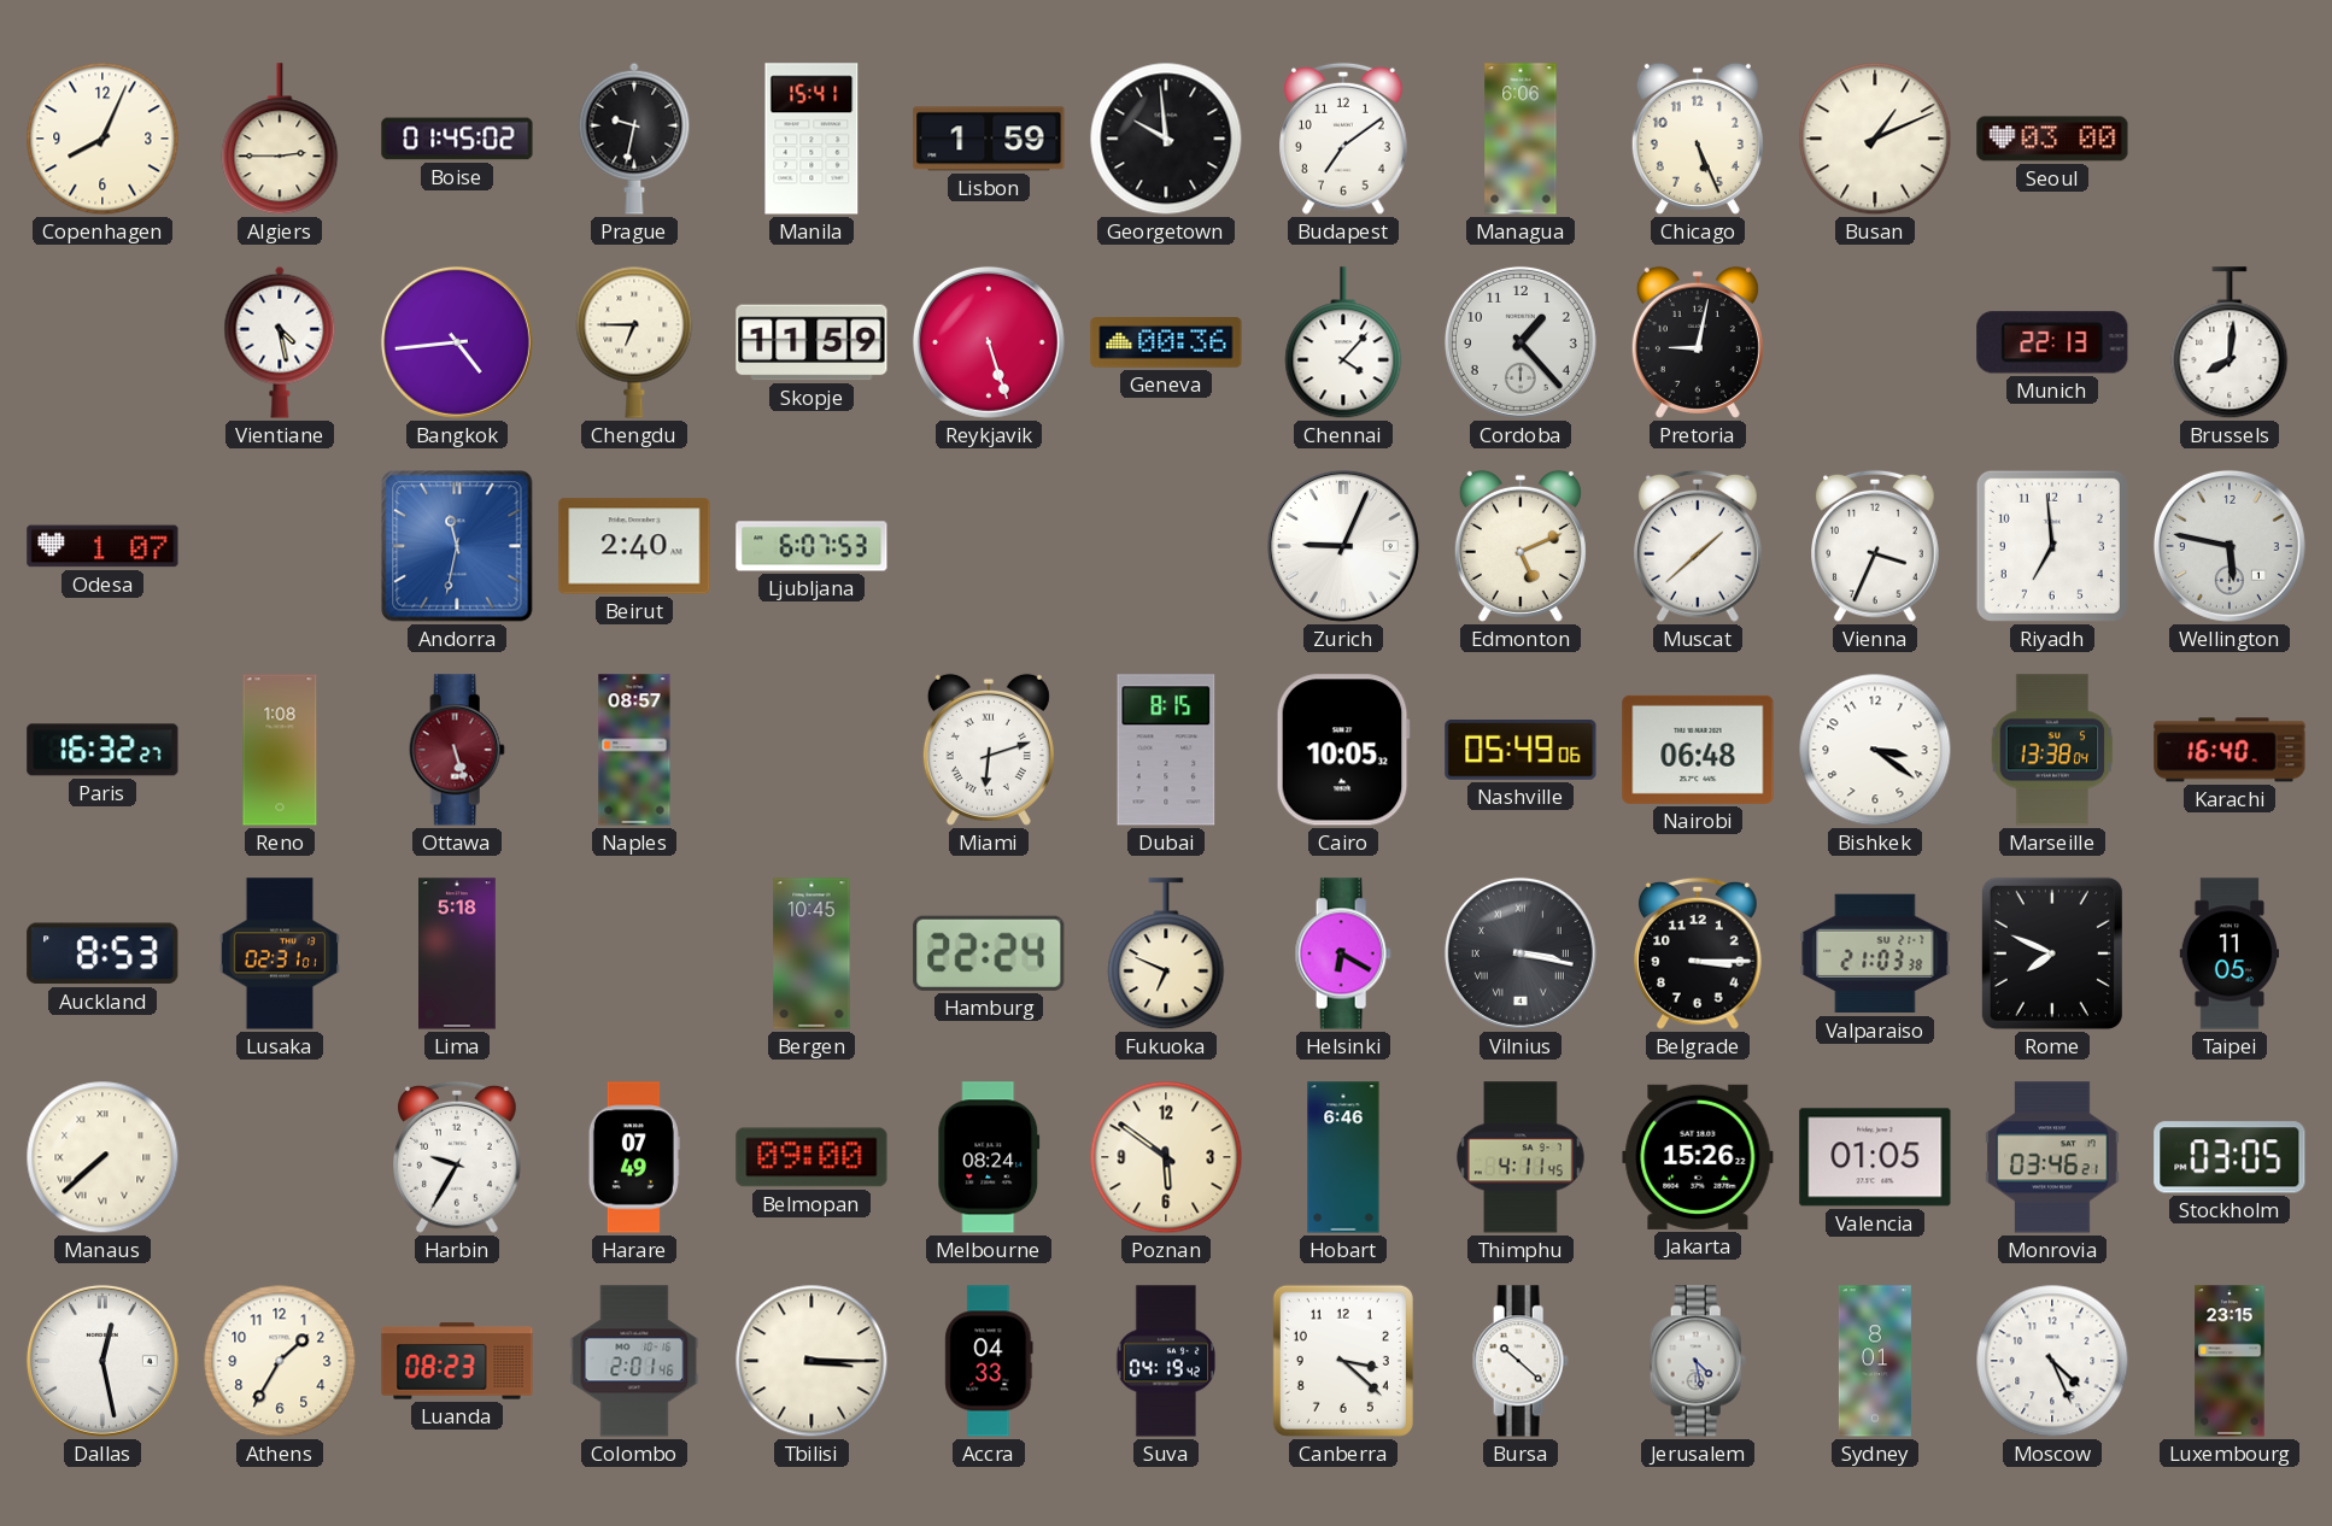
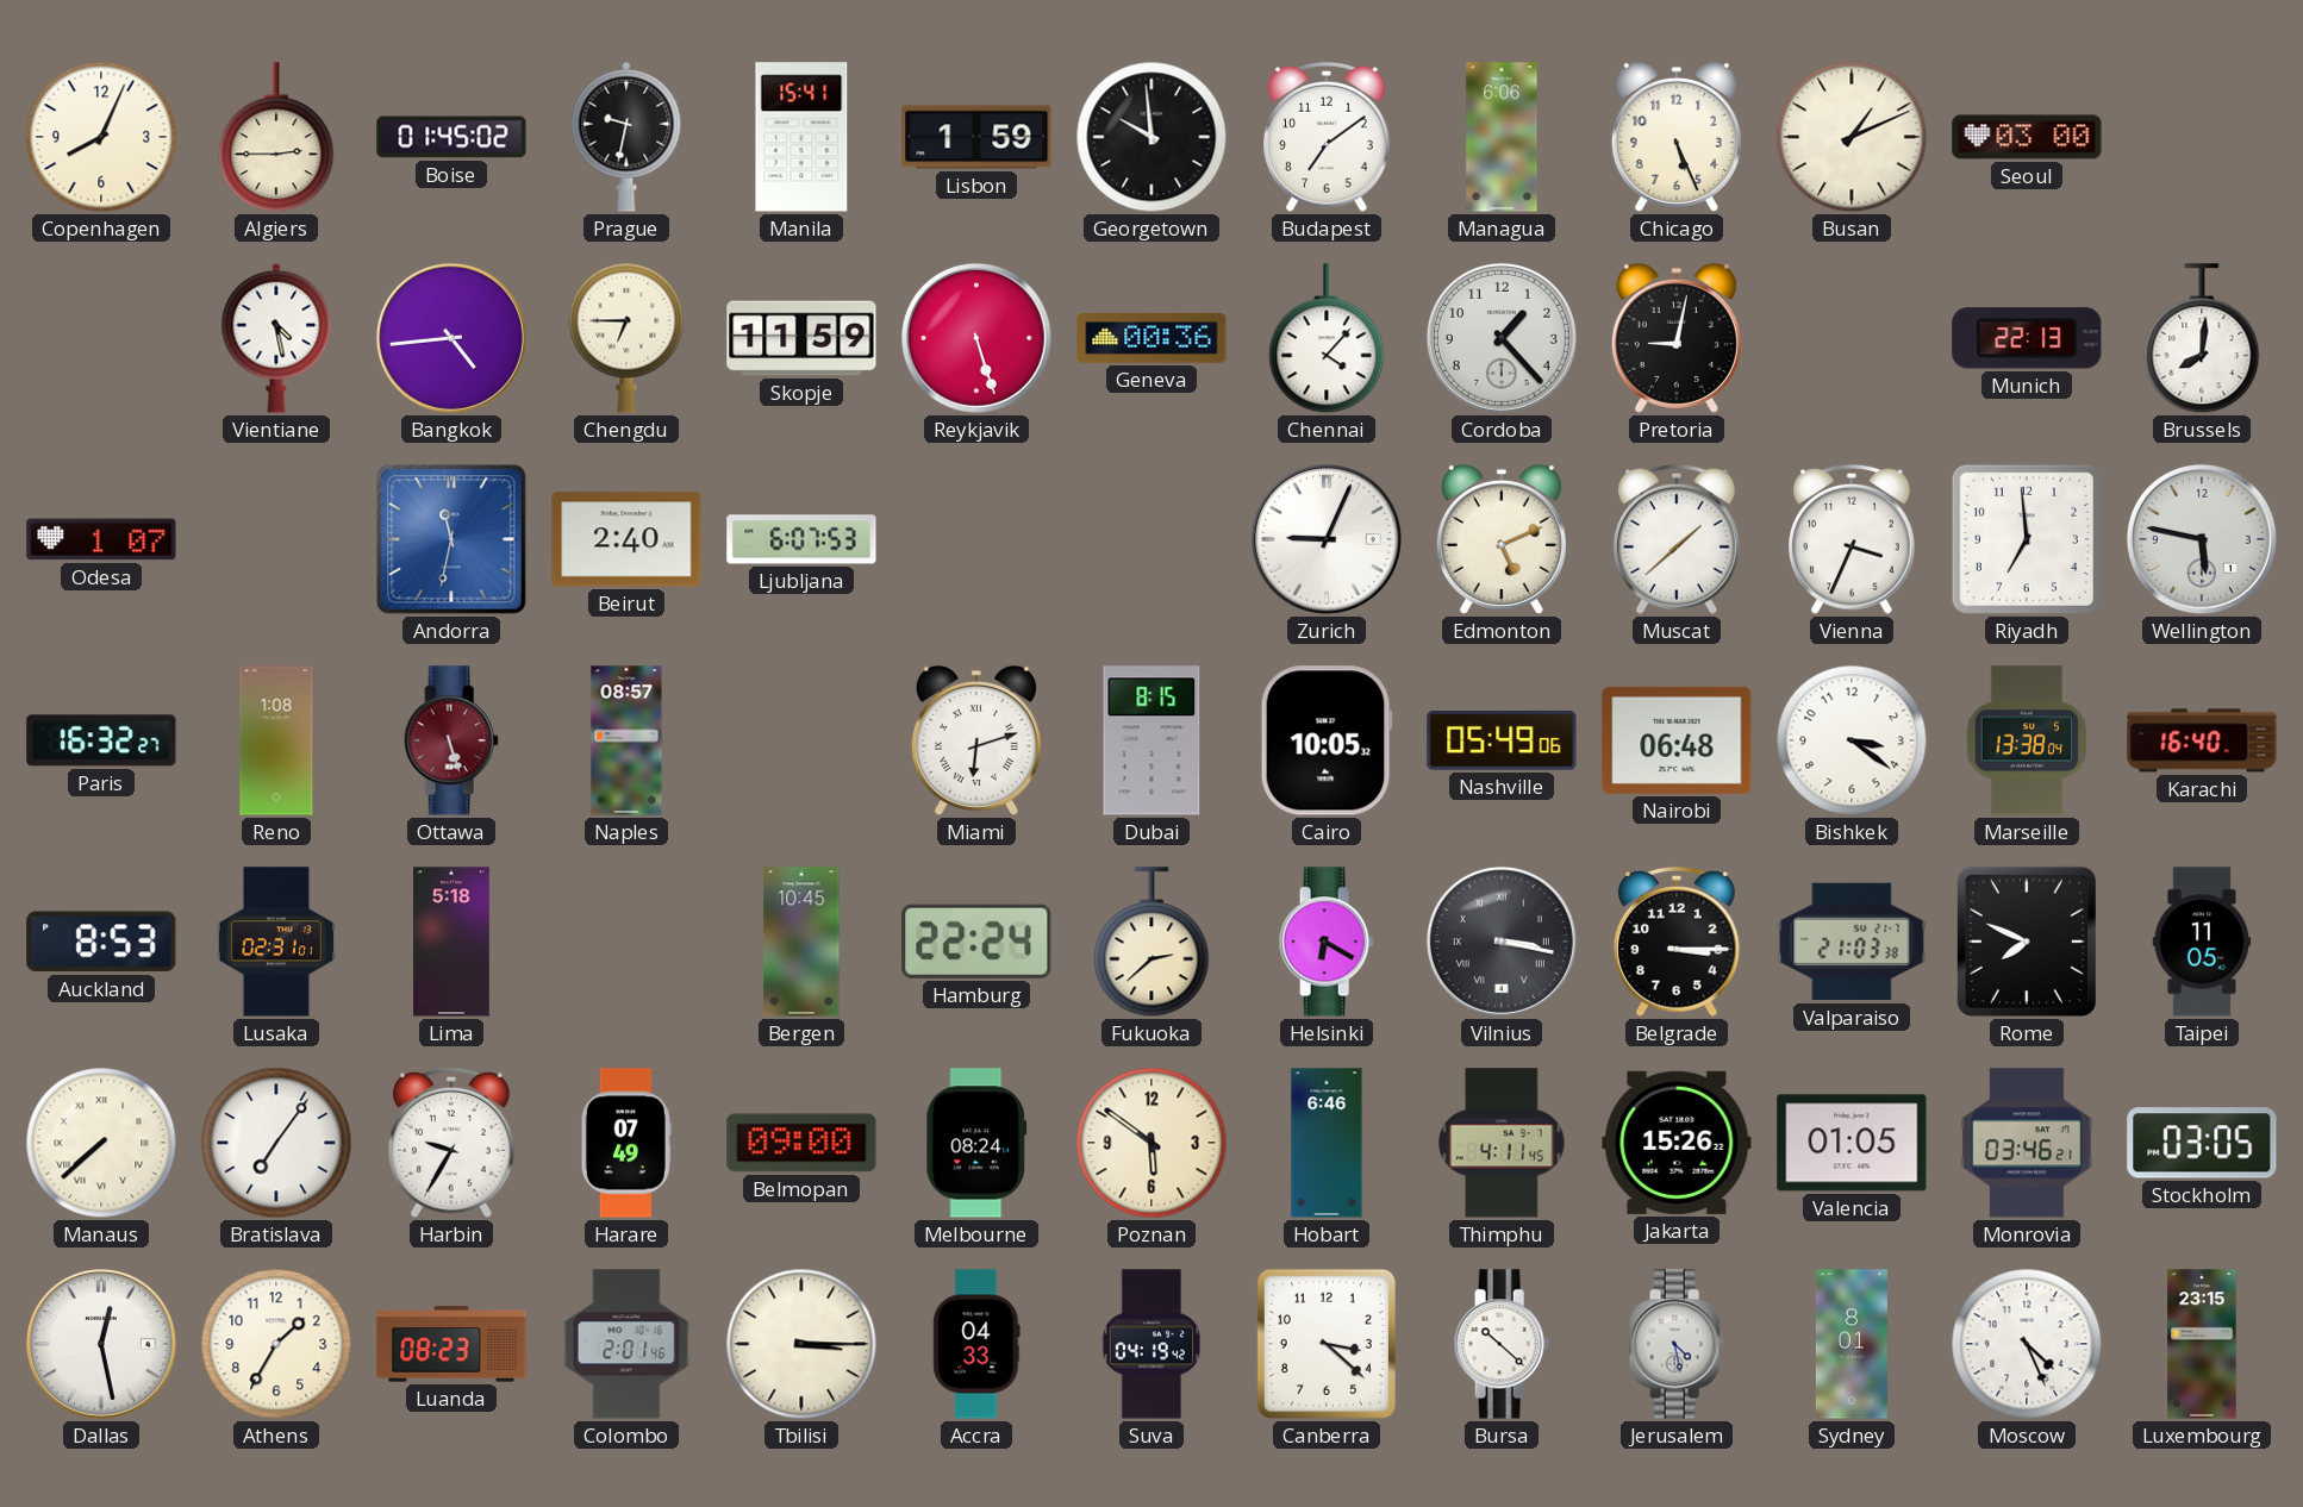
Fukuoka: 6:49 -> 2:38 (1151, 943)
Bratislava: none -> 7:06 (276, 1143)
